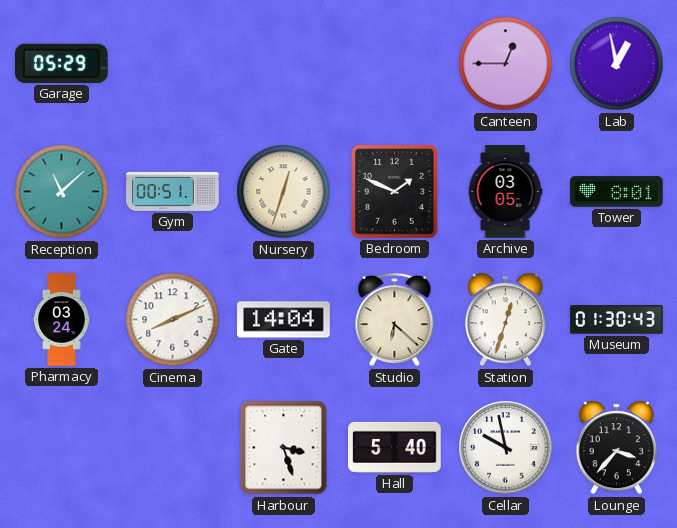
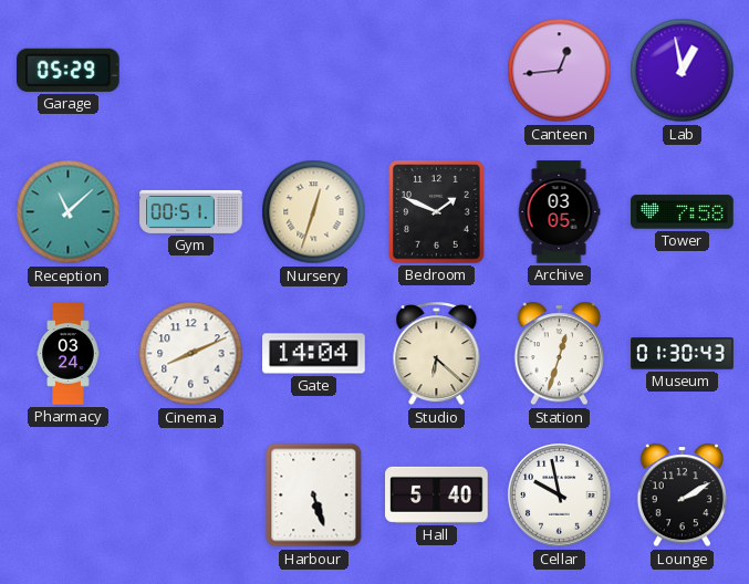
Canteen: 12:45 -> 12:44 (560, 71)
Tower: 8:01 -> 7:58 (683, 212)
Harbour: 3:27 -> 5:27 (314, 496)
Lounge: 3:37 -> 2:10 (683, 496)
